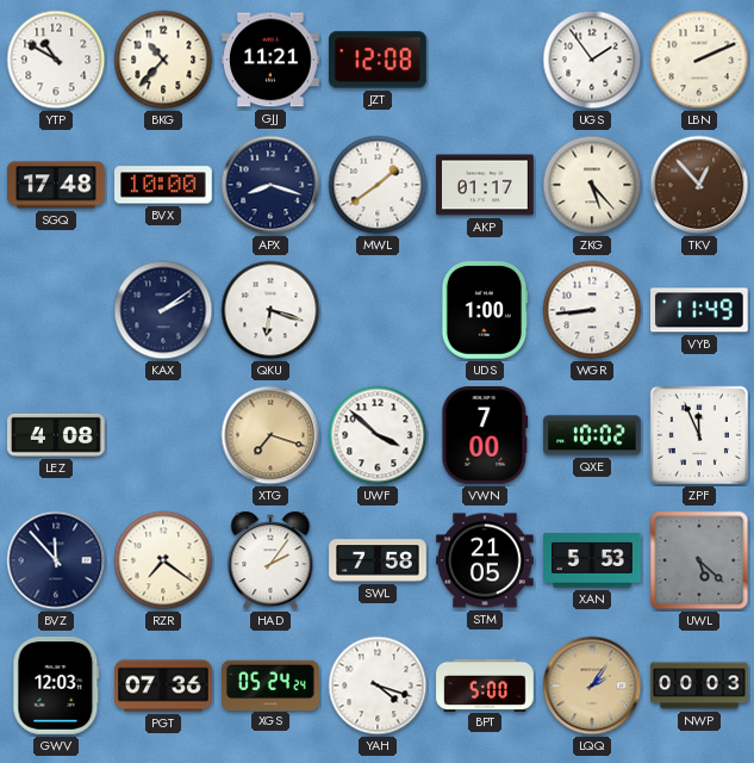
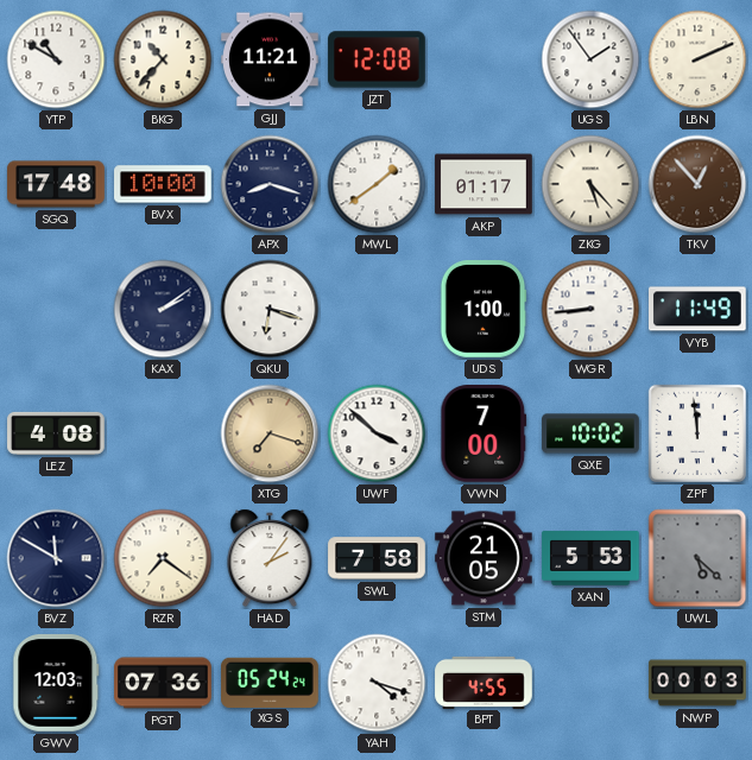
ZPF: 11:56 -> 11:59 (697, 433)
BVZ: 11:53 -> 11:50 (56, 558)
BPT: 5:00 -> 4:55 (484, 682)
LQQ: 2:06 -> none (592, 686)
